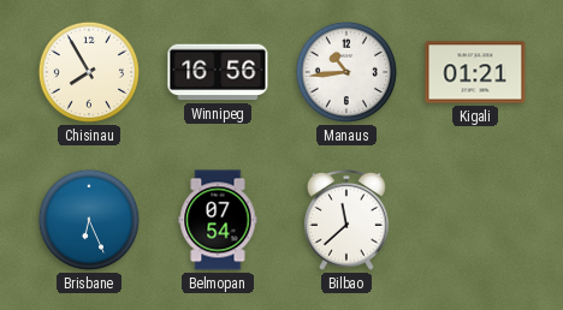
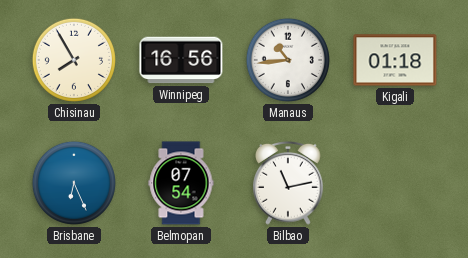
Kigali: 01:21 -> 01:18 (395, 60)
Bilbao: 11:38 -> 11:13 (289, 183)
